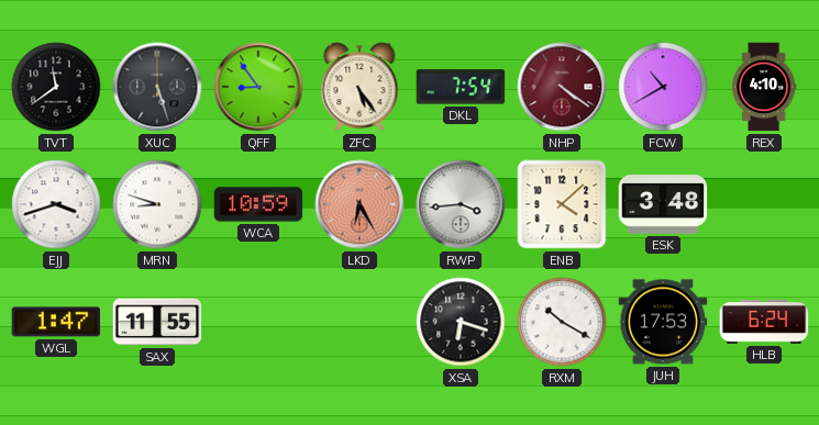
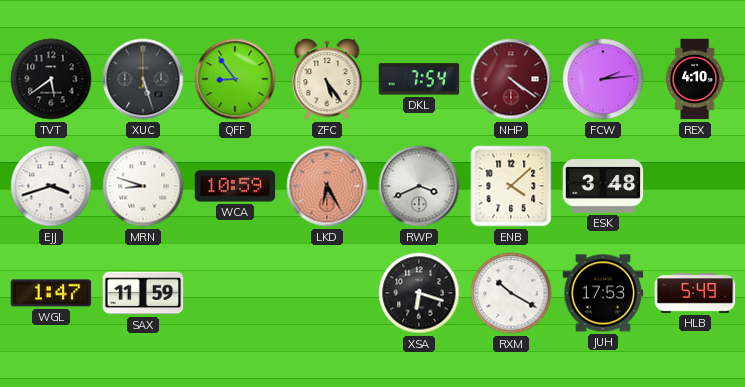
TVT: 11:39 -> 5:39 (51, 79)
FCW: 10:40 -> 2:14 (603, 79)
RWP: 3:44 -> 3:41 (419, 186)
SAX: 11:55 -> 11:59 (143, 293)
HLB: 6:24 -> 5:49 (695, 294)
